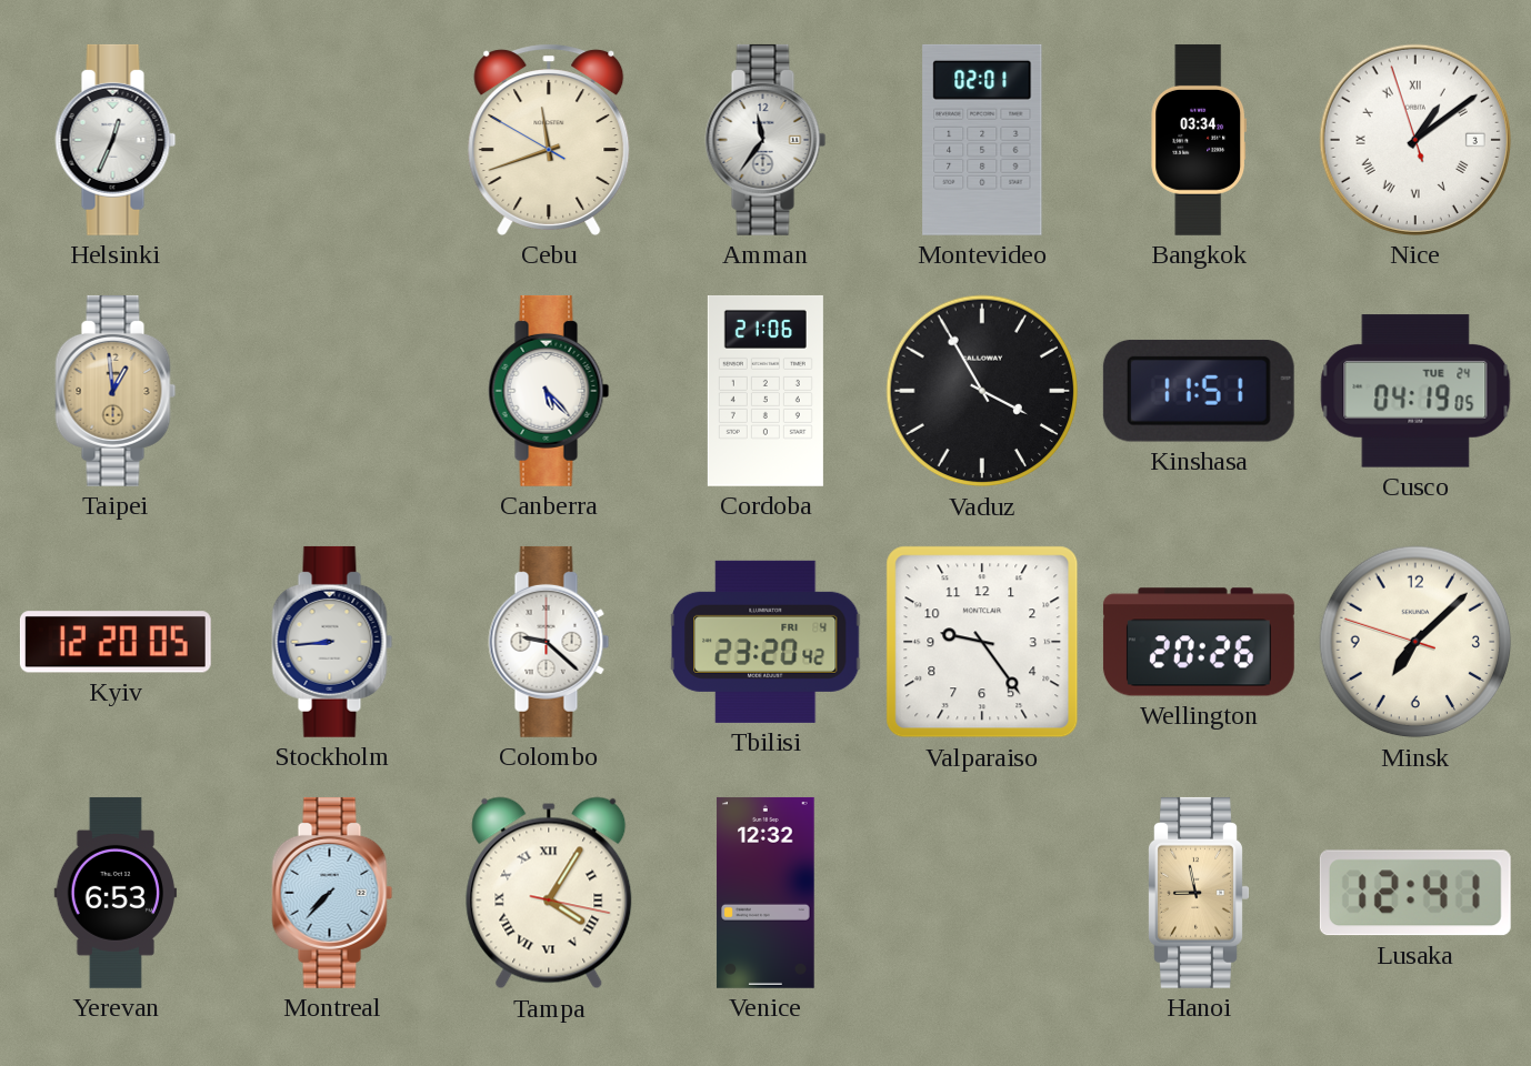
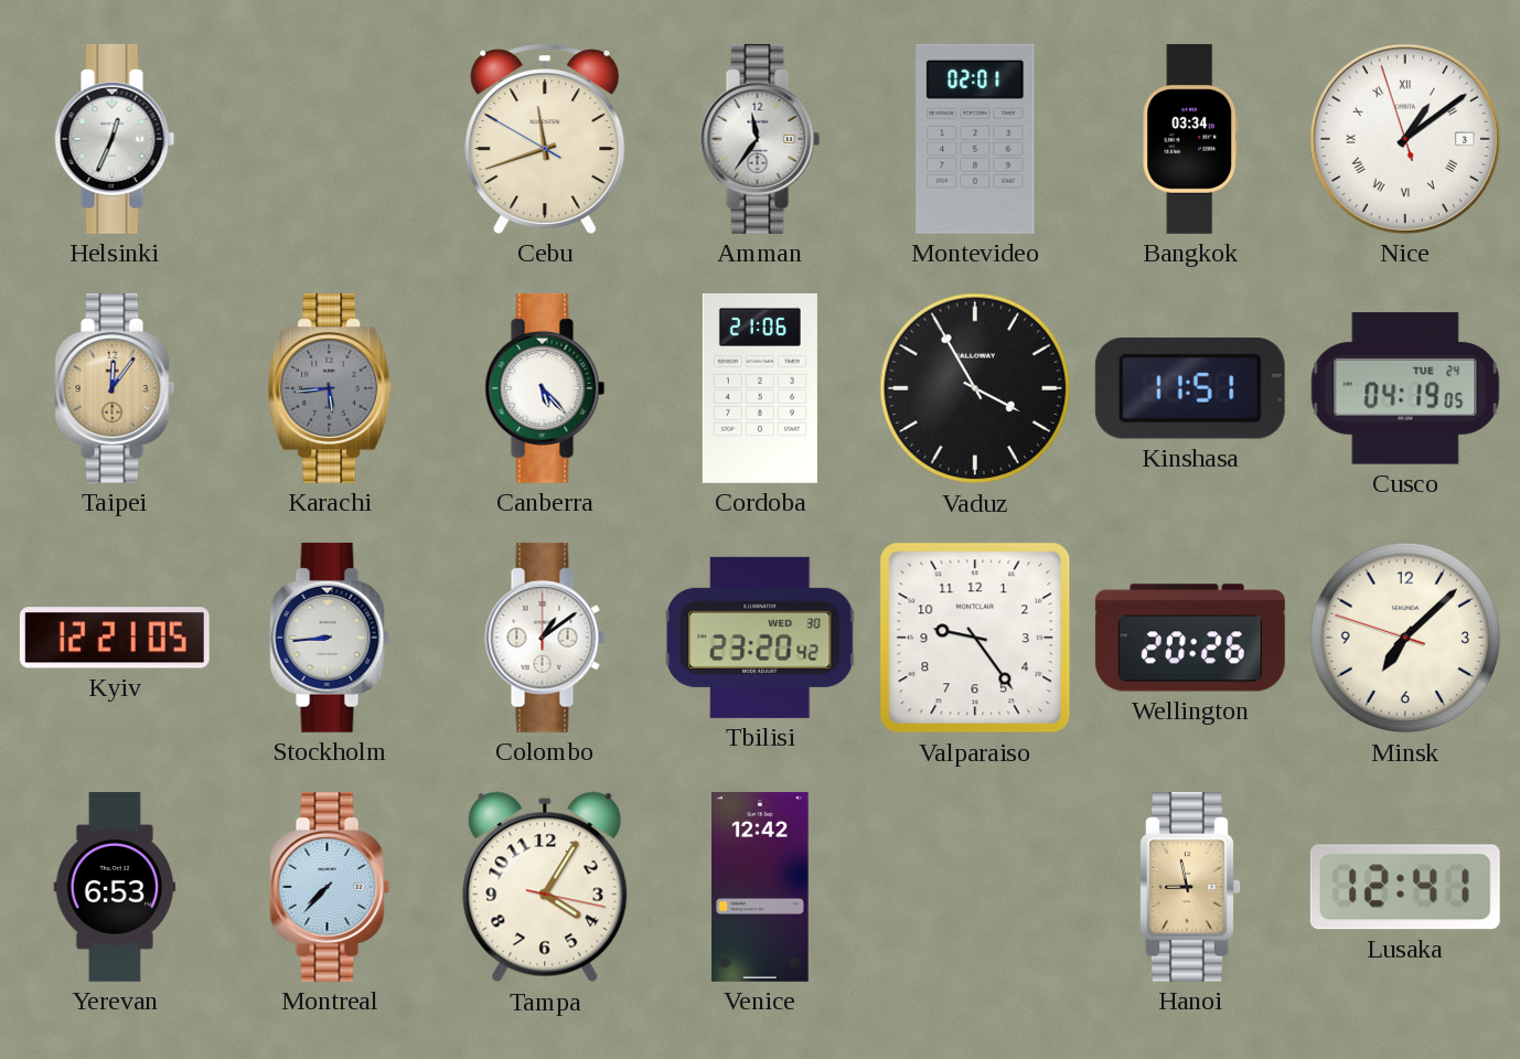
Taipei: 12:59 -> 12:06 (115, 388)
Karachi: none -> 5:44 (330, 388)
Kyiv: 12:20 -> 12:21 (115, 638)
Colombo: 9:22 -> 1:09 (545, 638)
Tbilisi date: FRI 4 -> WED 30 (760, 638)
Tampa numerals: Roman -> Arabic (545, 887)
Venice: 12:32 -> 12:42 (760, 887)
